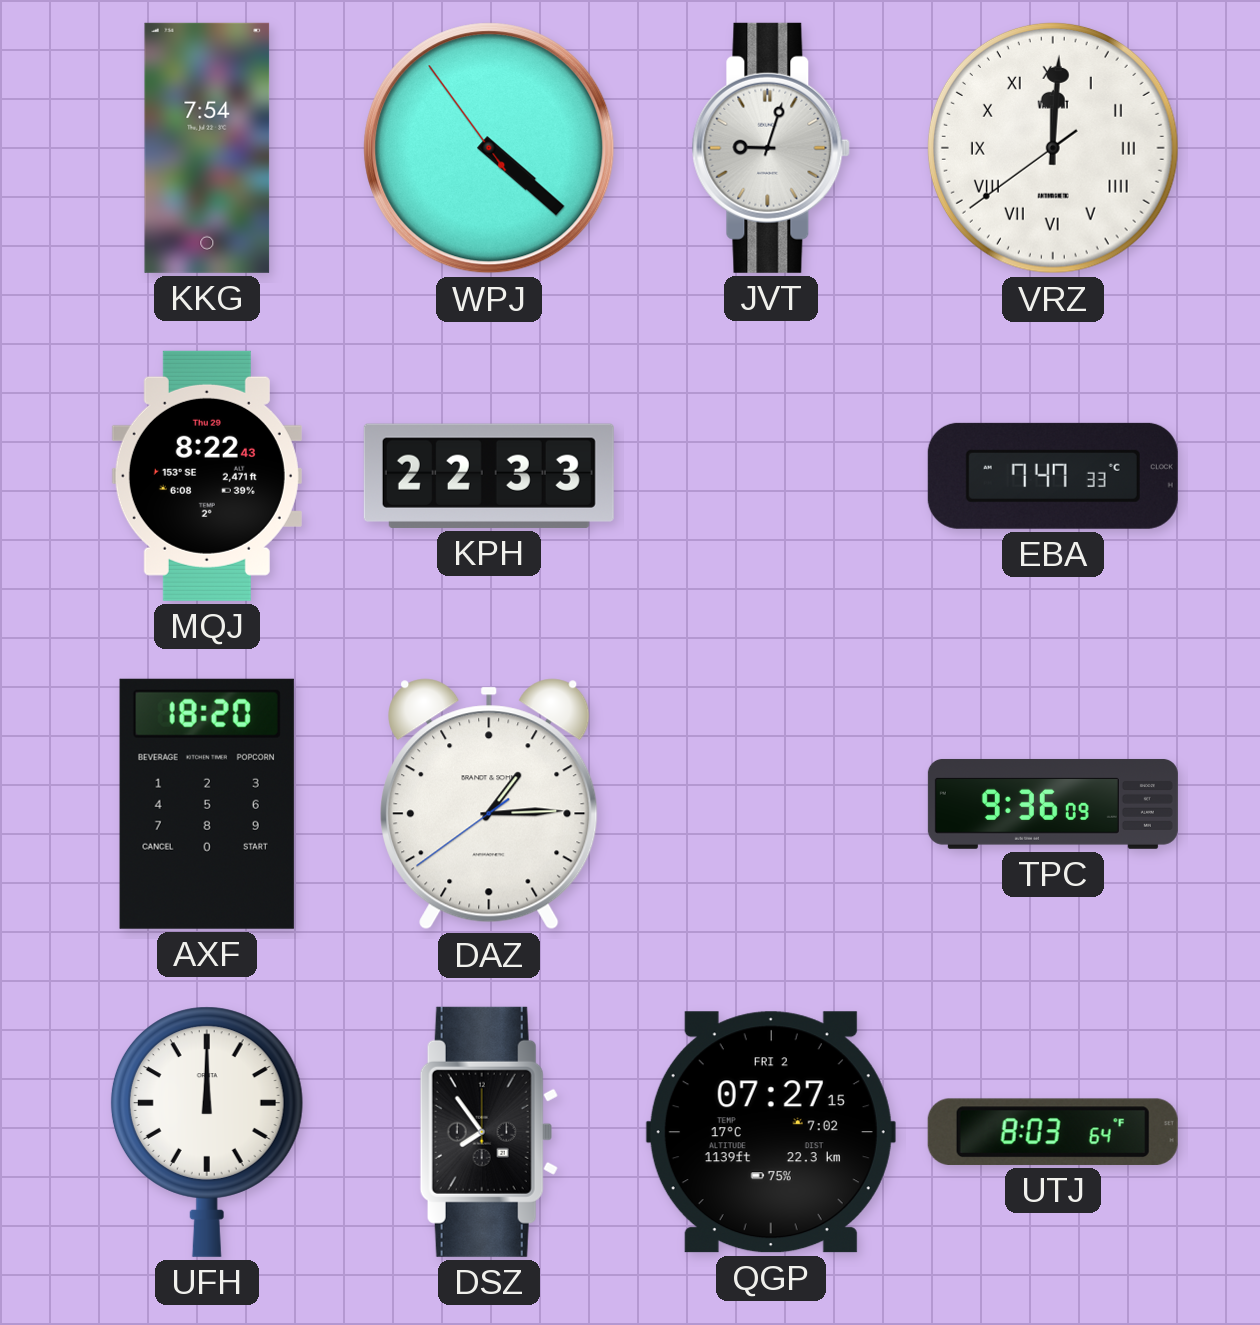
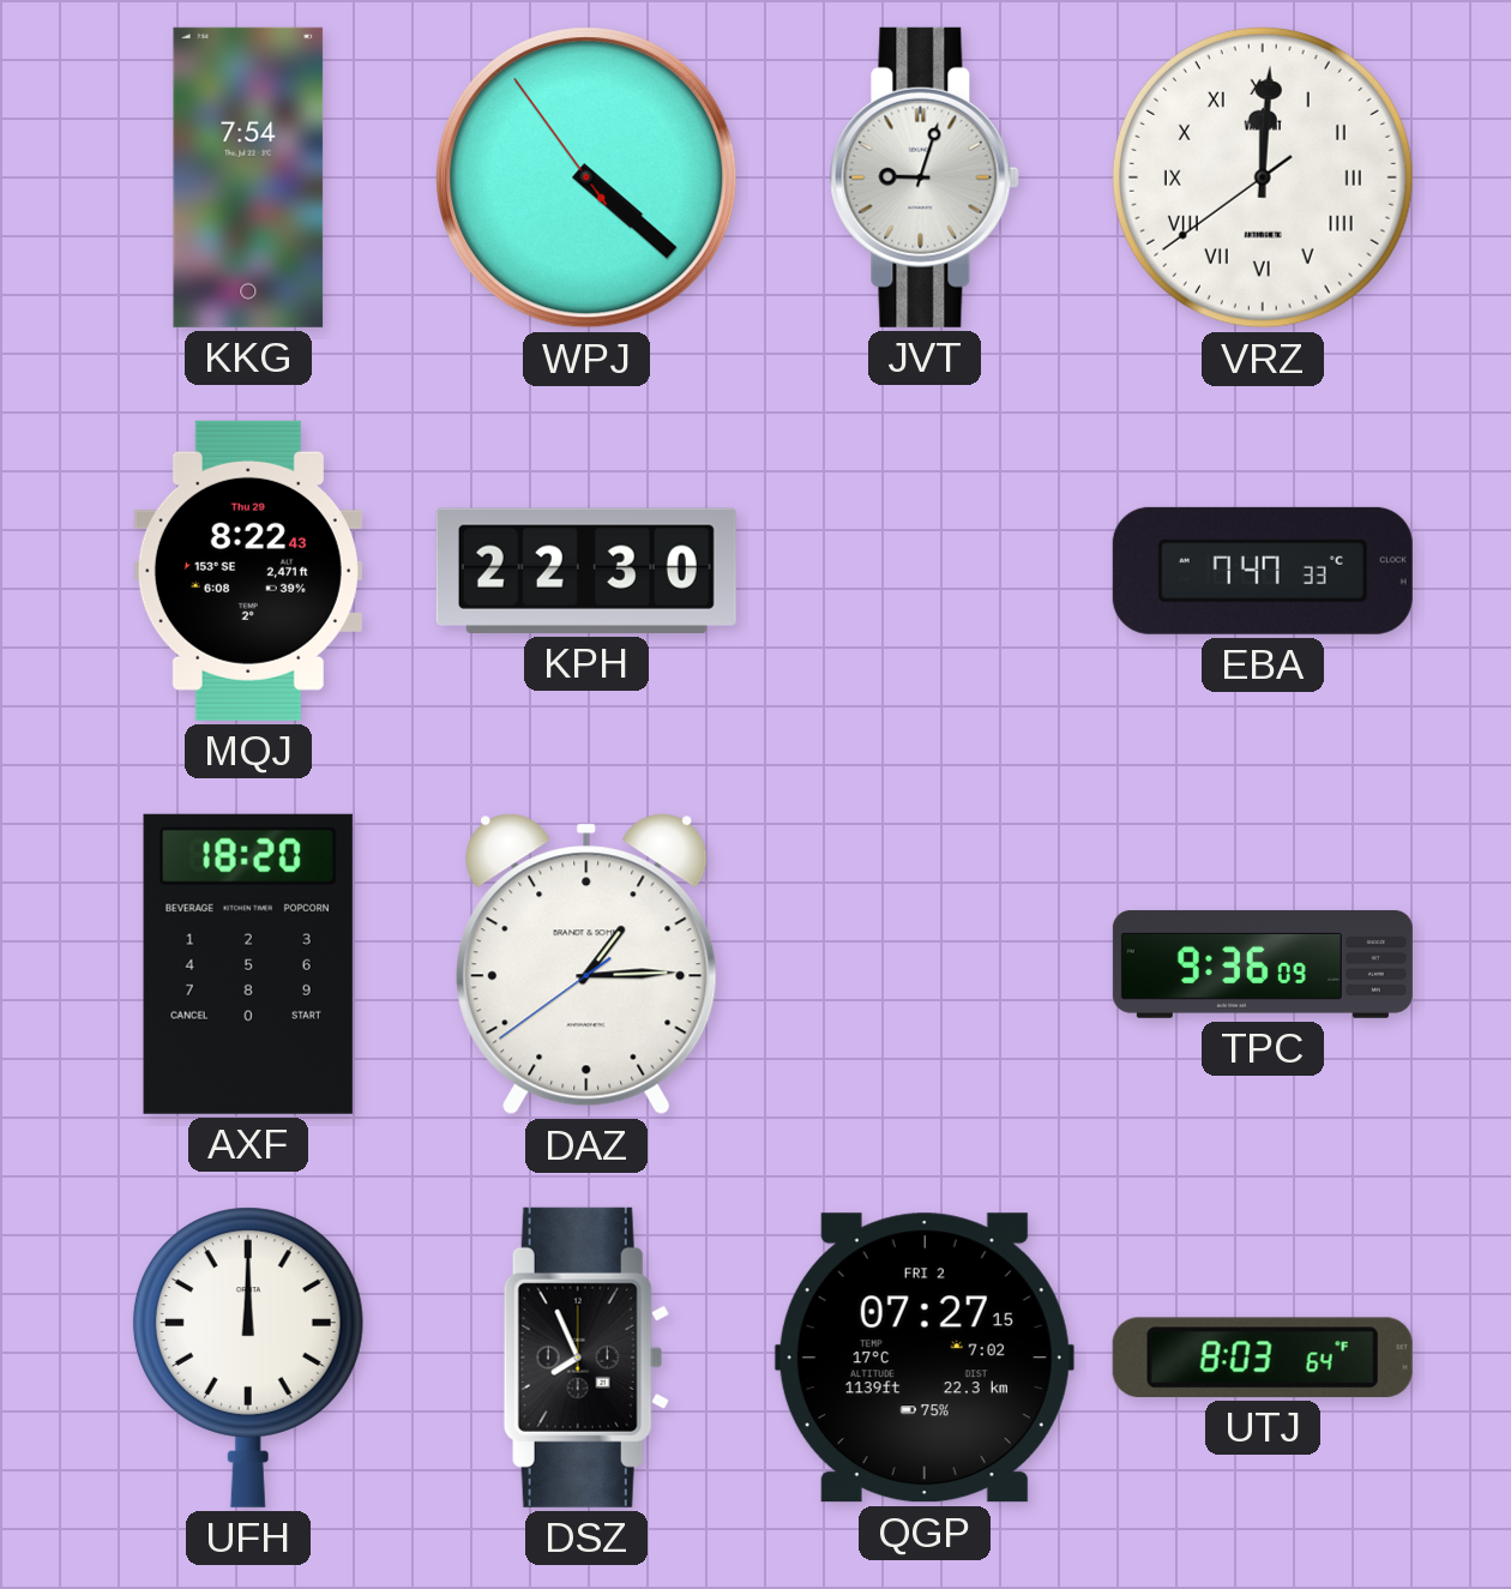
KPH: 22:33 -> 22:30 (586, 571)
DSZ: 7:54 -> 7:56 (586, 1358)
